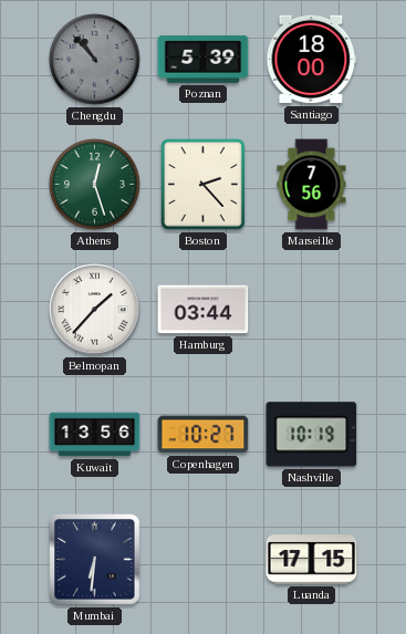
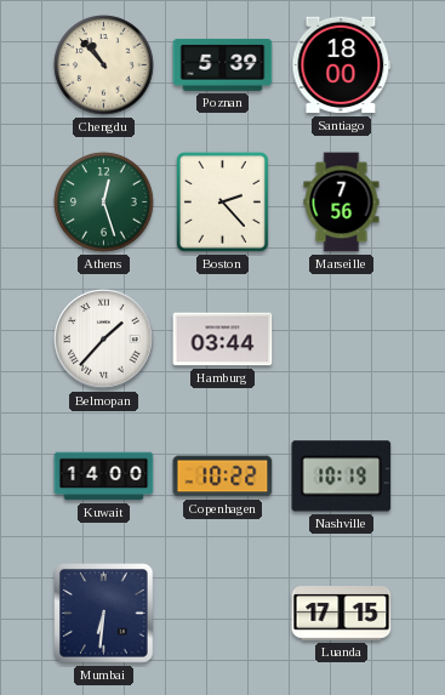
Chengdu dial: grey -> cream (104, 65)
Kuwait: 13:56 -> 14:00 (104, 477)
Copenhagen: 10:27 -> 10:22 (223, 477)
